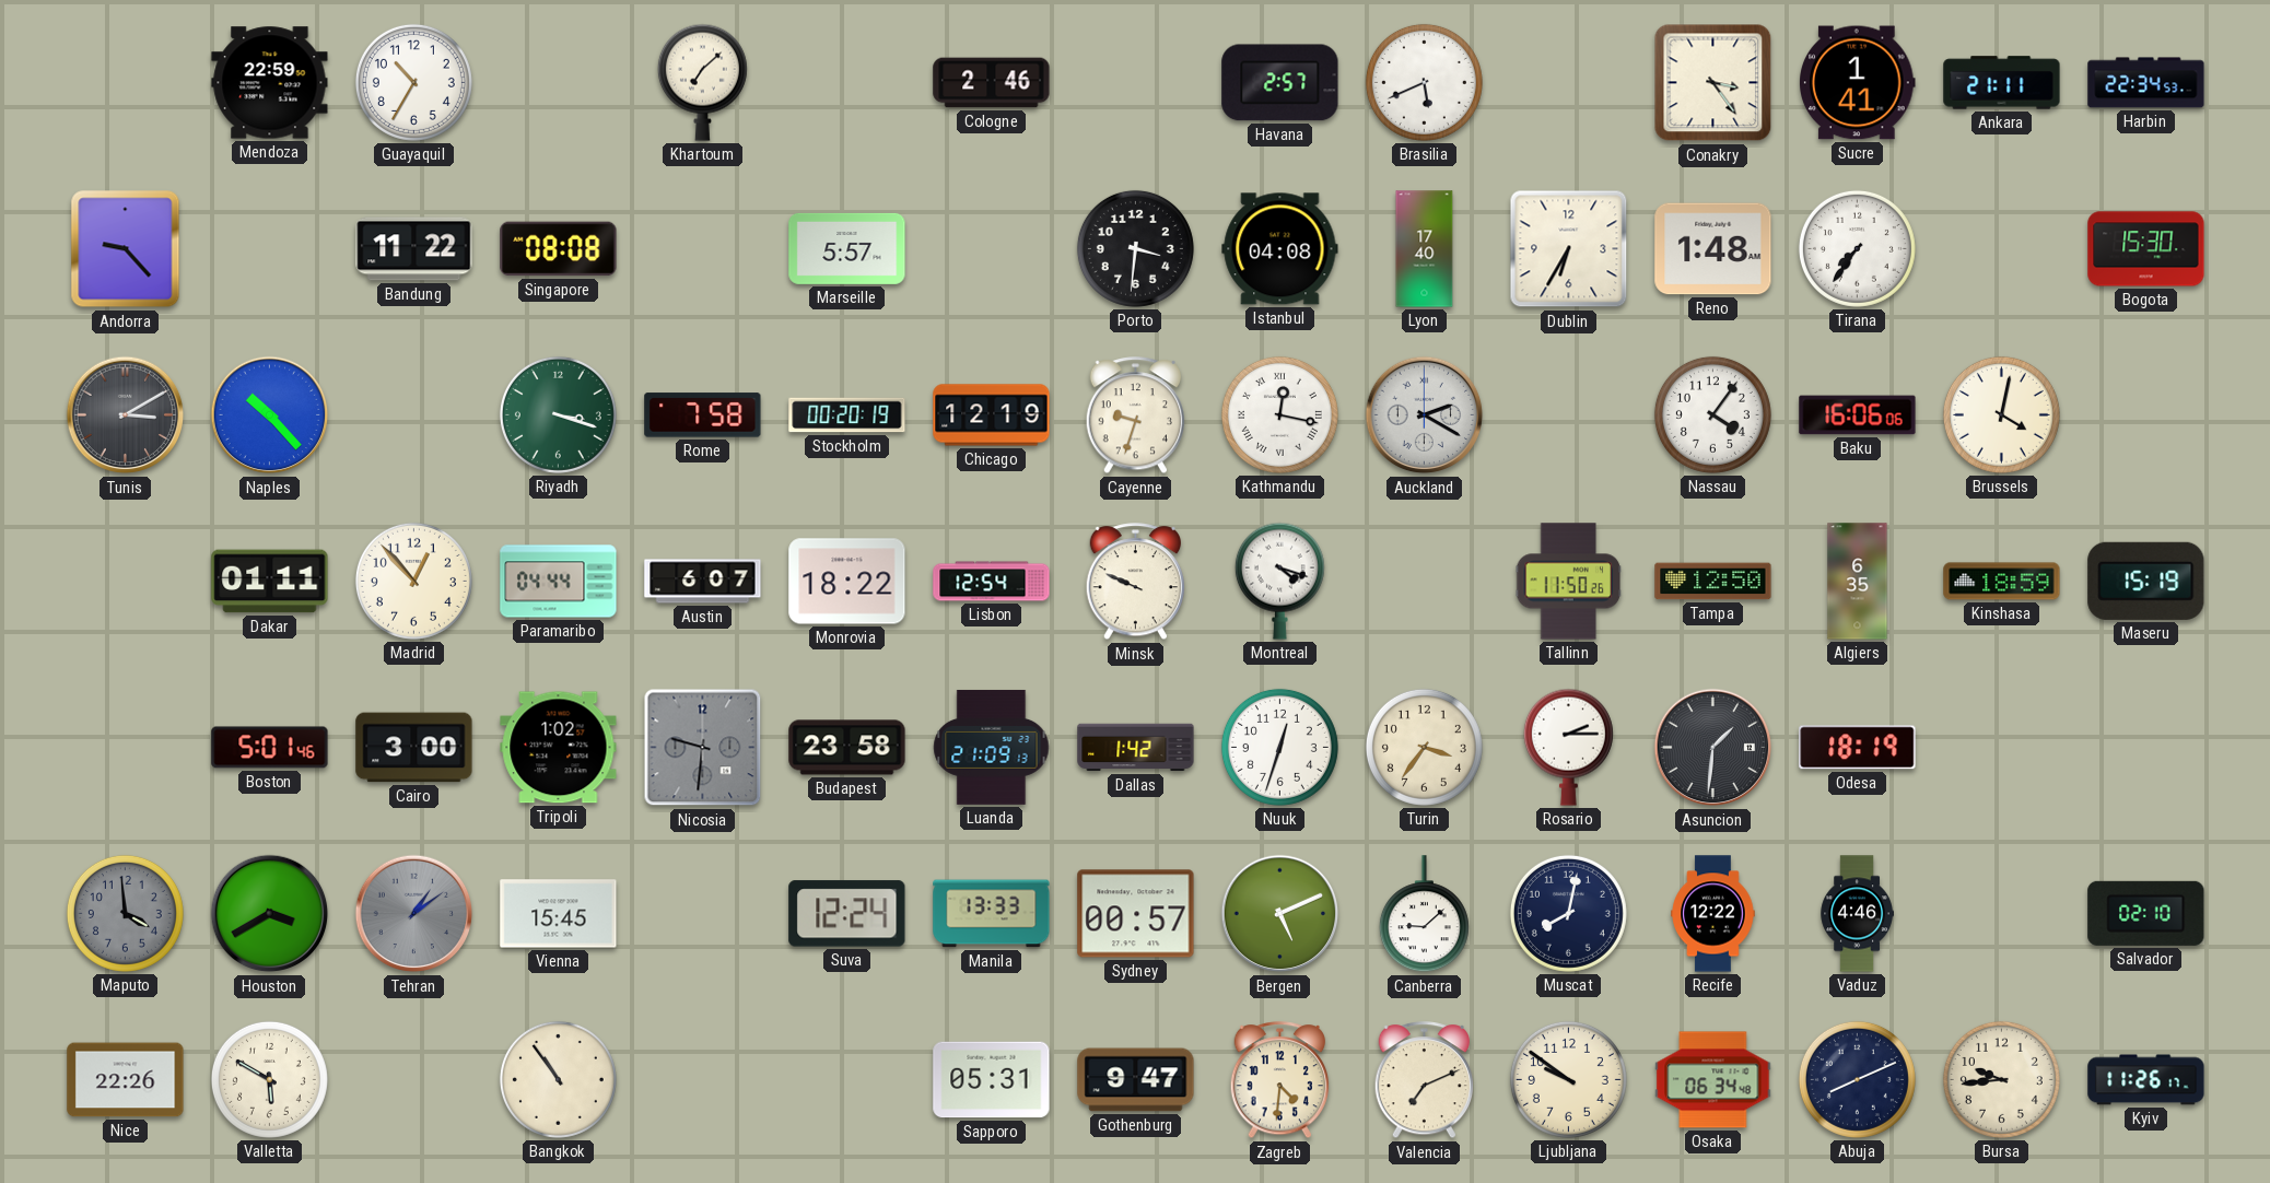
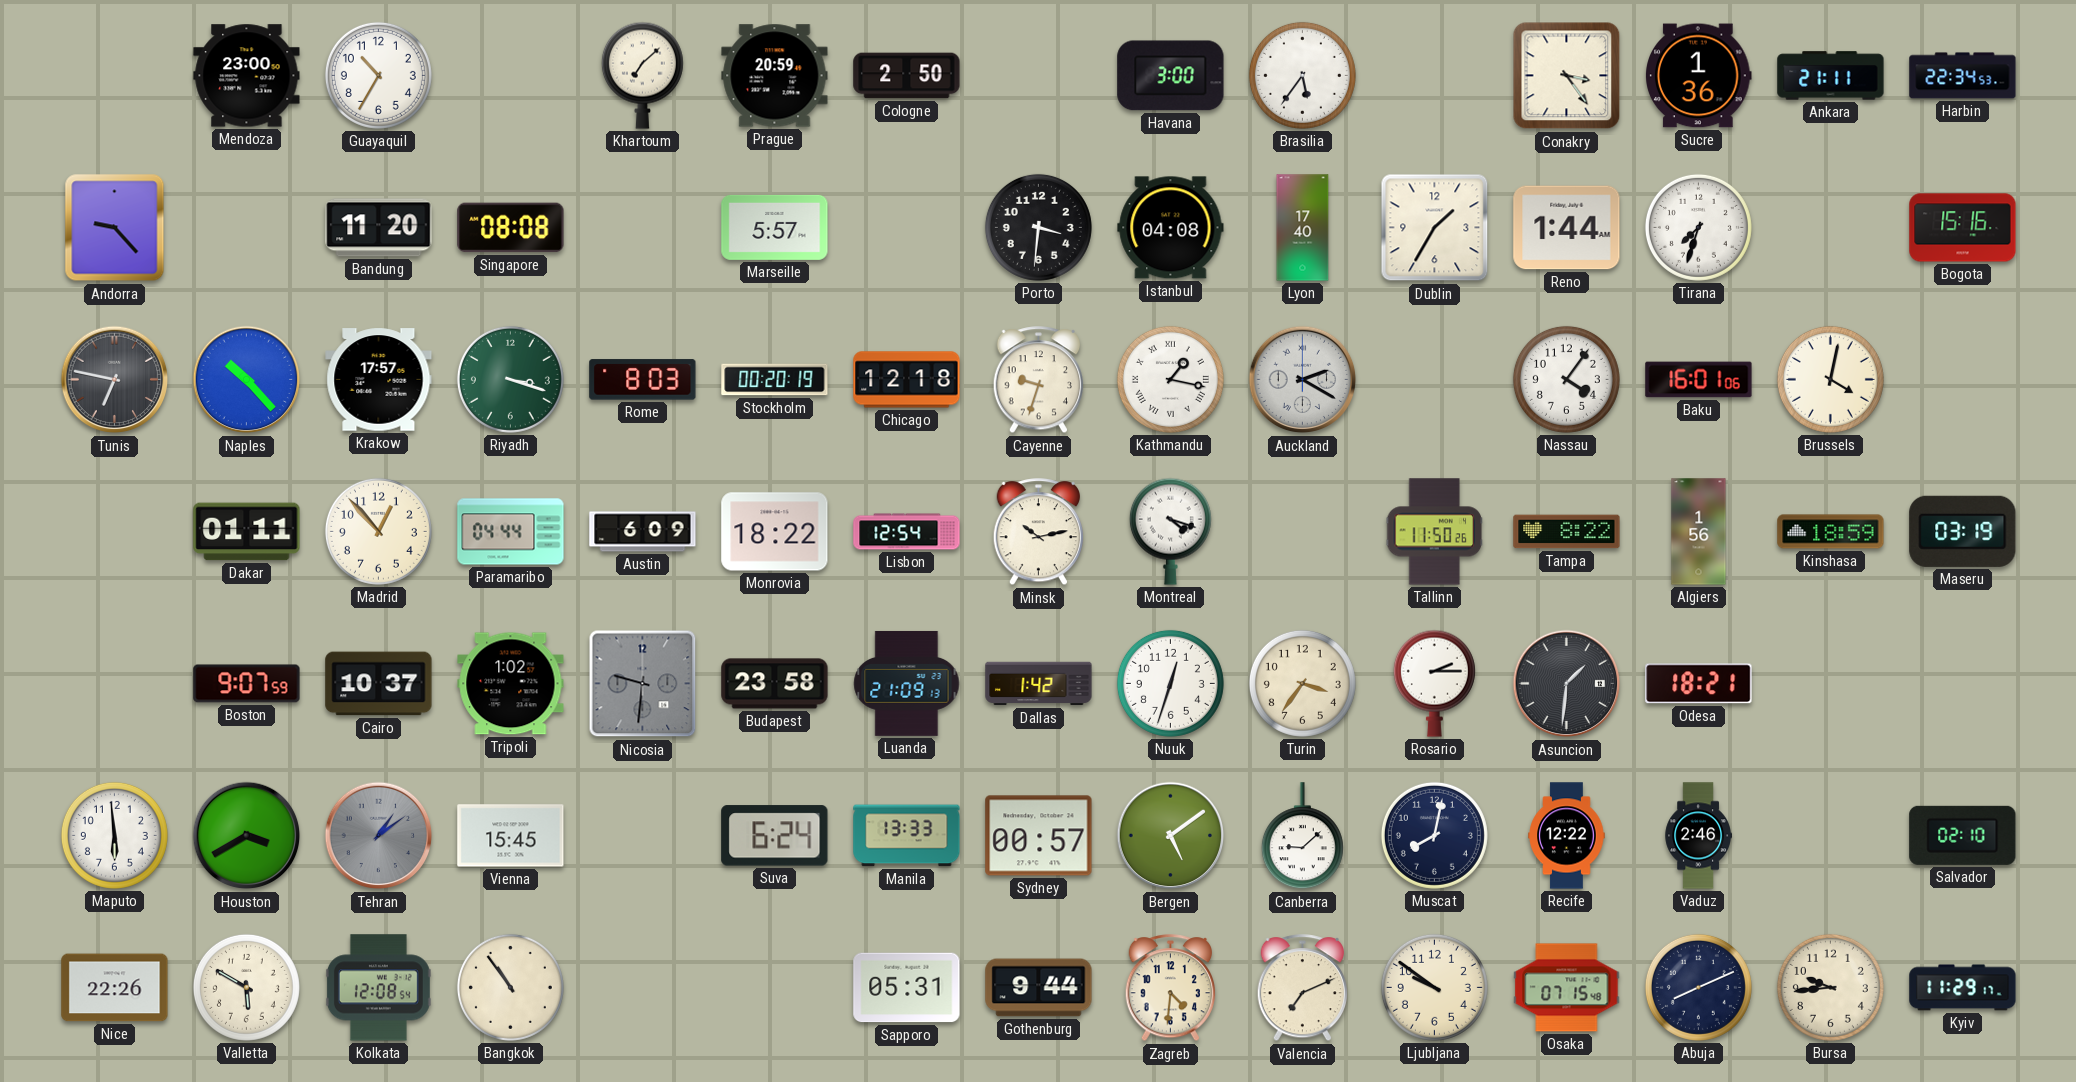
Mendoza: 22:59 -> 23:00 (247, 76)
Prague: none -> 20:59 (775, 76)
Cologne: 2:46 -> 2:50 (907, 76)
Havana: 2:57 -> 3:00 (1171, 76)
Brasilia: 5:41 -> 5:36 (1302, 75)
Sucre: 1:41 -> 1:36 (1699, 76)
Bandung: 11:22 -> 11:20 (379, 228)
Dublin: 6:35 -> 1:35 (1435, 228)
Reno: 1:48 -> 1:44 (1567, 228)
Tirana: 7:36 -> 7:33 (1698, 227)
Bogota: 15:30 -> 15:16 (1963, 228)
Tunis: 3:10 -> 6:47 (115, 380)
Krakow: none -> 17:57 (379, 380)
Rome: 7:58 -> 8:03 (643, 380)
Chicago: 12:19 -> 12:18 (907, 380)
Kathmandu: 12:17 -> 1:17 (1170, 379)
Baku: 16:06 -> 16:01 (1699, 380)
Austin: 6:07 -> 6:09 (643, 532)
Minsk: 9:49 -> 10:13 (1038, 532)
Tampa: 12:50 -> 8:22 (1567, 532)
Algiers: 6:35 -> 1:56 (1699, 532)
Maseru: 15:19 -> 03:19 (1963, 531)
Boston: 5:01 -> 9:07 (247, 684)
Cairo: 3:00 -> 10:37 (379, 684)
Odesa: 18:19 -> 18:21 (1699, 684)
Maputo: 3:59 -> 5:59 (114, 835)
Maputo dial: grey -> white (114, 835)
Suva: 12:24 -> 6:24 (775, 836)
Bergen: 5:11 -> 5:09 (1171, 836)
Vaduz: 4:46 -> 2:46 (1698, 836)
Kolkata: none -> 12:08 (378, 988)
Gothenburg: 9:47 -> 9:44 (1039, 988)
Osaka: 06:34 -> 07:15 (1567, 988)
Kyiv: 11:26 -> 11:29 (1963, 988)
